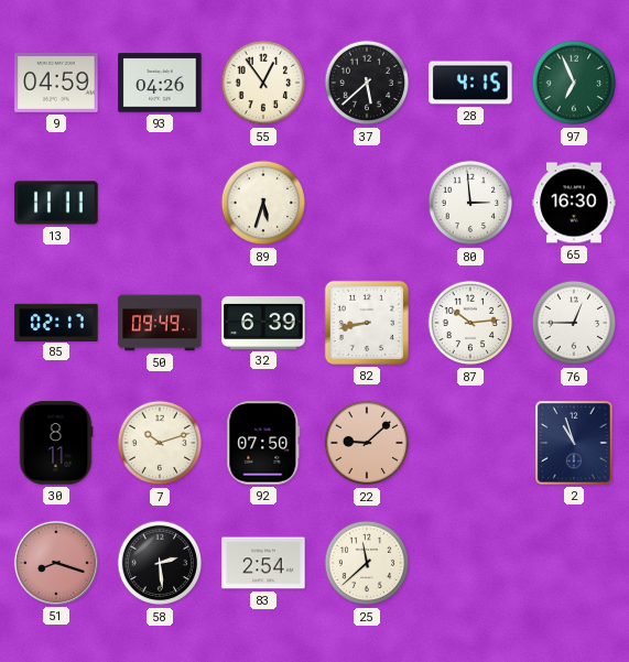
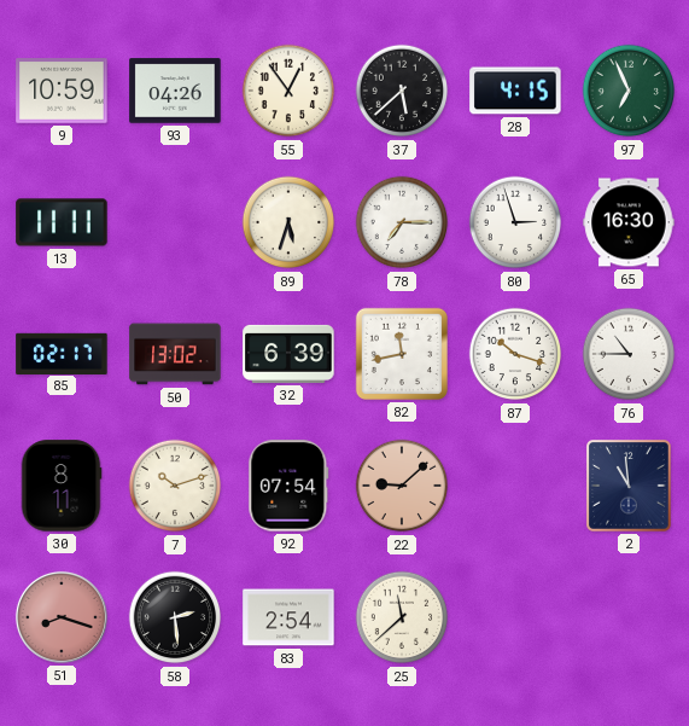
9: 04:59 -> 10:59 (62, 91)
78: none -> 7:15 (402, 222)
80: 2:59 -> 2:57 (515, 222)
50: 09:49 -> 13:02 (175, 354)
82: 8:43 -> 11:43 (402, 354)
87: 10:14 -> 10:18 (515, 354)
76: 12:45 -> 10:45 (629, 354)
92: 07:50 -> 07:54 (288, 486)
2: 10:57 -> 10:59 (630, 487)
